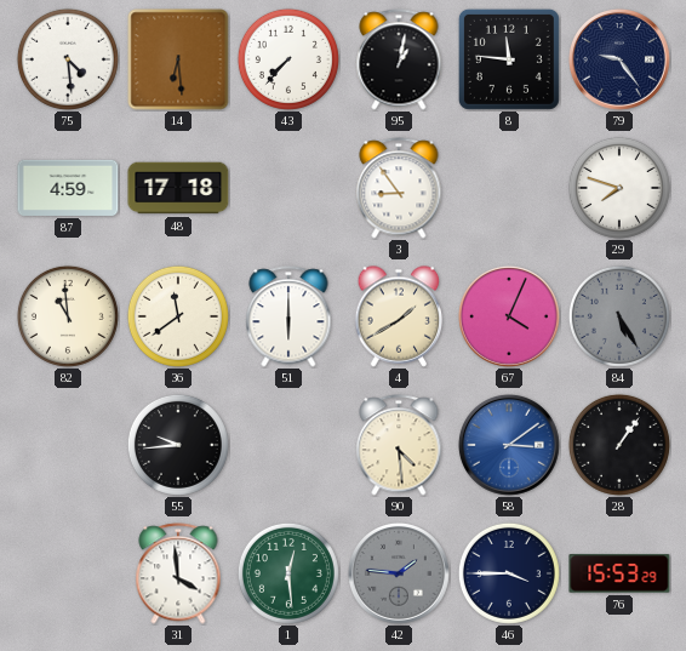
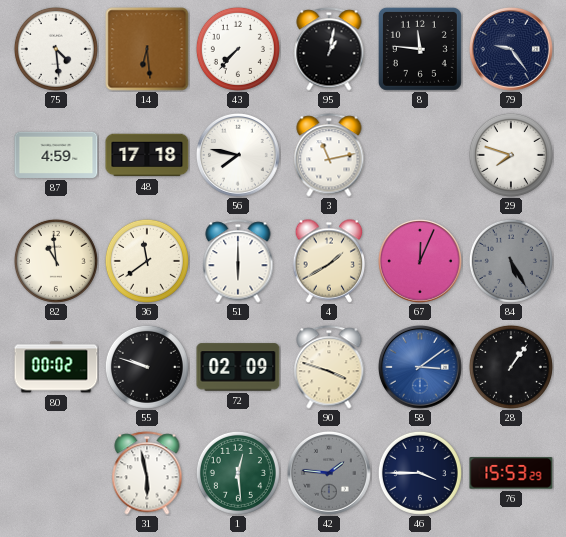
56: none -> 7:47 (238, 155)
3: 8:54 -> 11:13 (329, 155)
67: 4:04 -> 12:04 (420, 261)
80: none -> 00:02 (56, 367)
55: 9:44 -> 9:48 (147, 367)
72: none -> 02:09 (238, 367)
90: 4:29 -> 3:48 (329, 367)
31: 3:59 -> 5:58 (147, 473)
